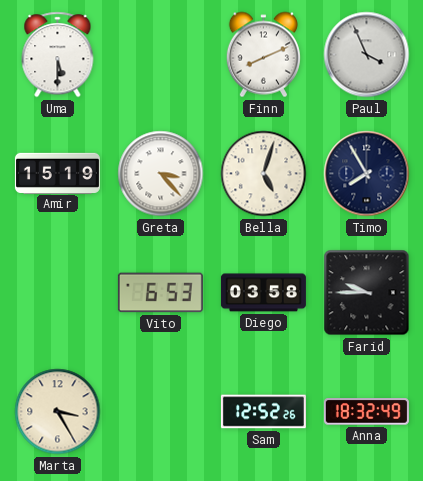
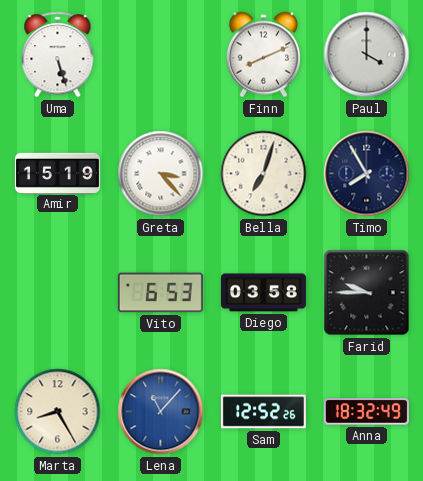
Uma: 5:30 -> 5:27 (58, 55)
Paul: 3:56 -> 4:00 (367, 55)
Bella: 5:03 -> 7:03 (264, 174)
Marta: 3:25 -> 8:25 (58, 412)
Lena: none -> 11:07 (161, 412)
